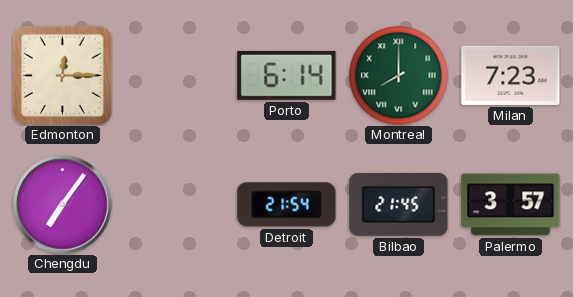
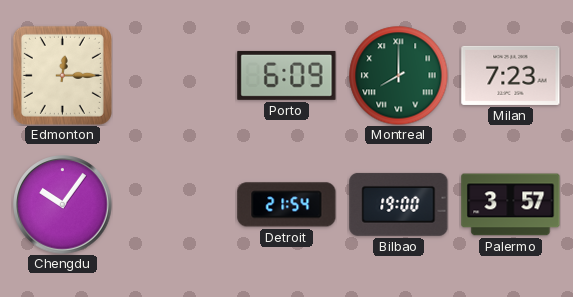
Porto: 6:14 -> 6:09 (287, 75)
Chengdu: 7:06 -> 10:06 (63, 205)
Bilbao: 21:45 -> 19:00 (399, 204)
